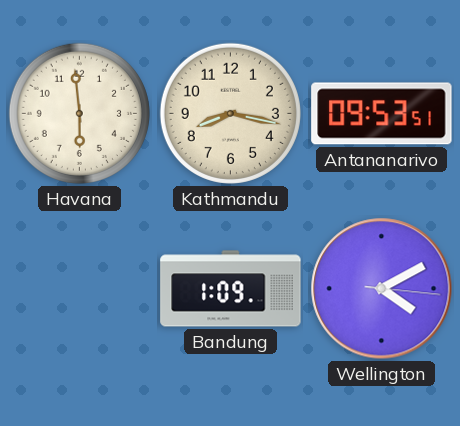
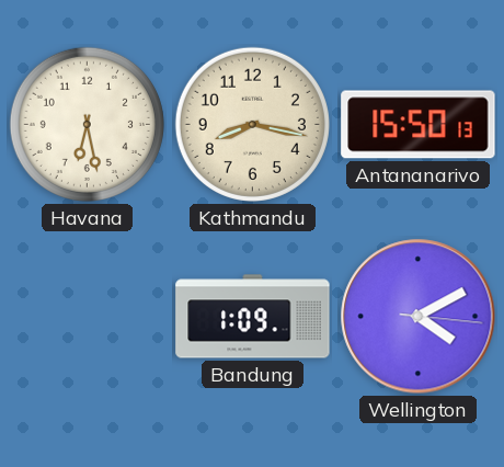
Havana: 5:59 -> 6:28 (87, 124)
Antananarivo: 09:53 -> 15:50 (419, 125)
